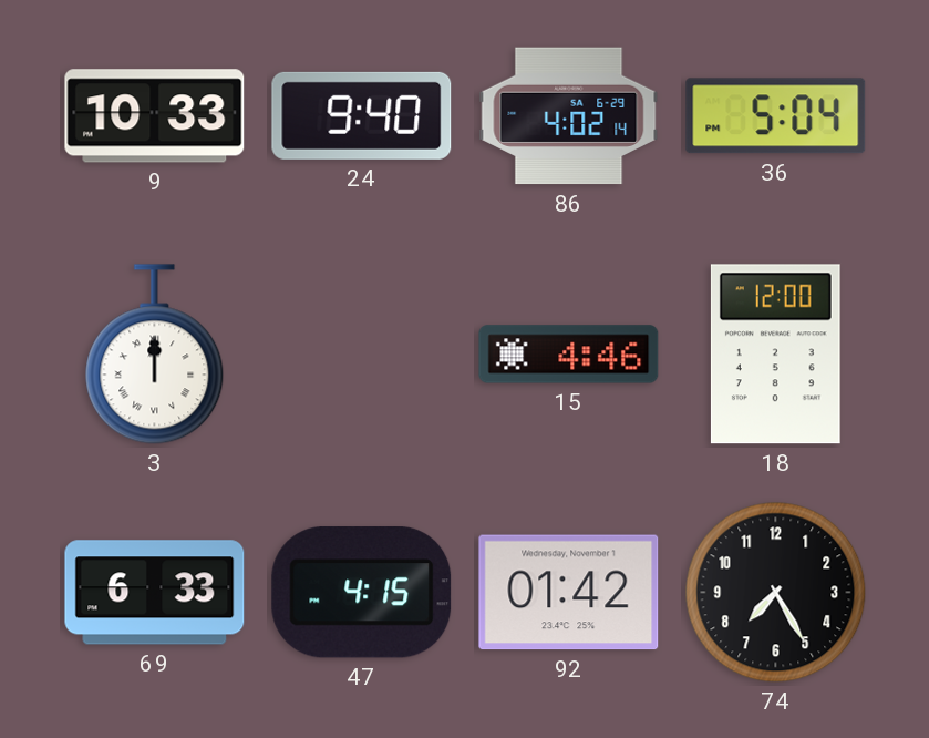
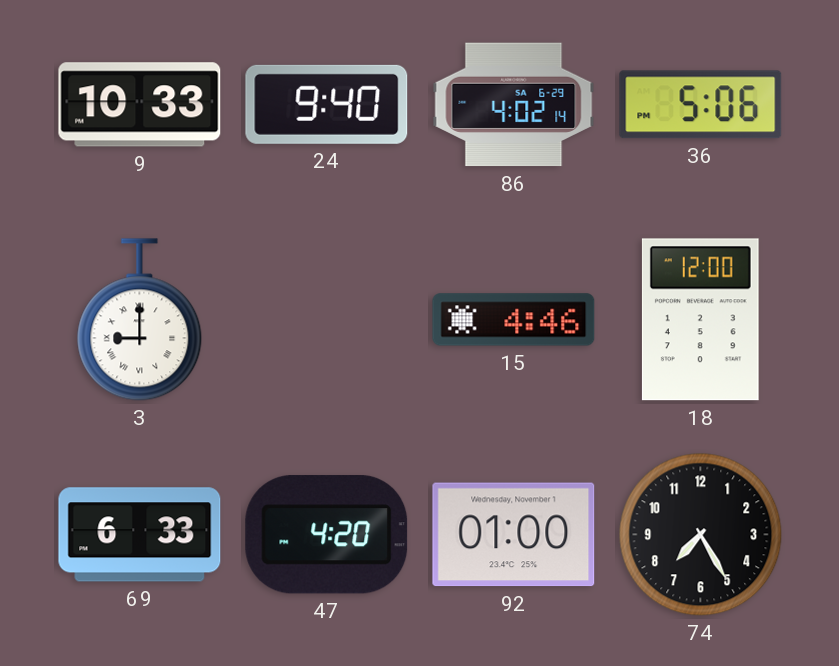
36: 5:04 -> 5:06 (701, 105)
3: 12:00 -> 9:00 (140, 320)
47: 4:15 -> 4:20 (327, 535)
92: 01:42 -> 01:00 (514, 535)
